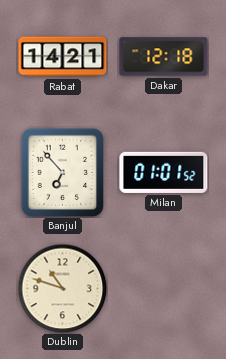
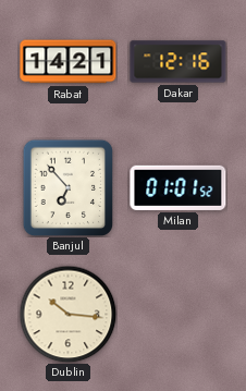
Dakar: 12:18 -> 12:16 (179, 62)
Dublin: 10:48 -> 10:16 (67, 314)
